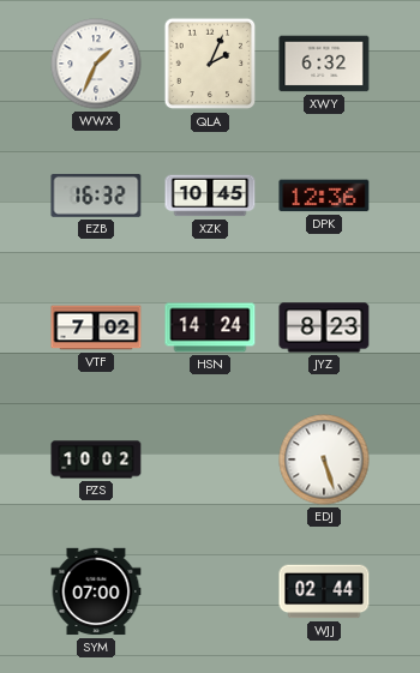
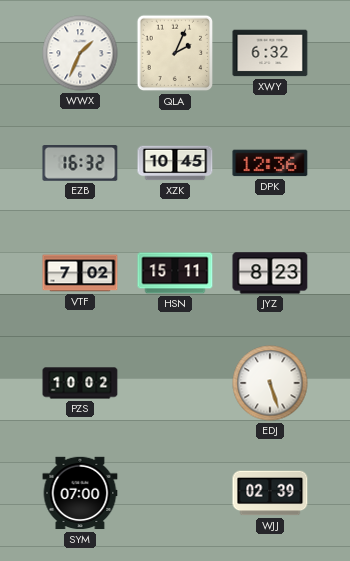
HSN: 14:24 -> 15:11 (175, 273)
WJJ: 02:44 -> 02:39 (270, 493)
